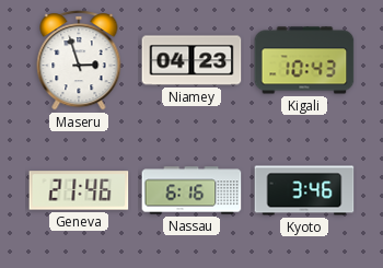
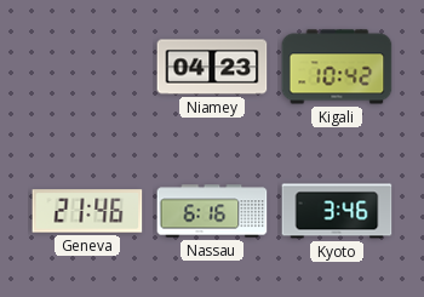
Maseru: 2:57 -> none (79, 60)
Kigali: 10:43 -> 10:42 (337, 67)
